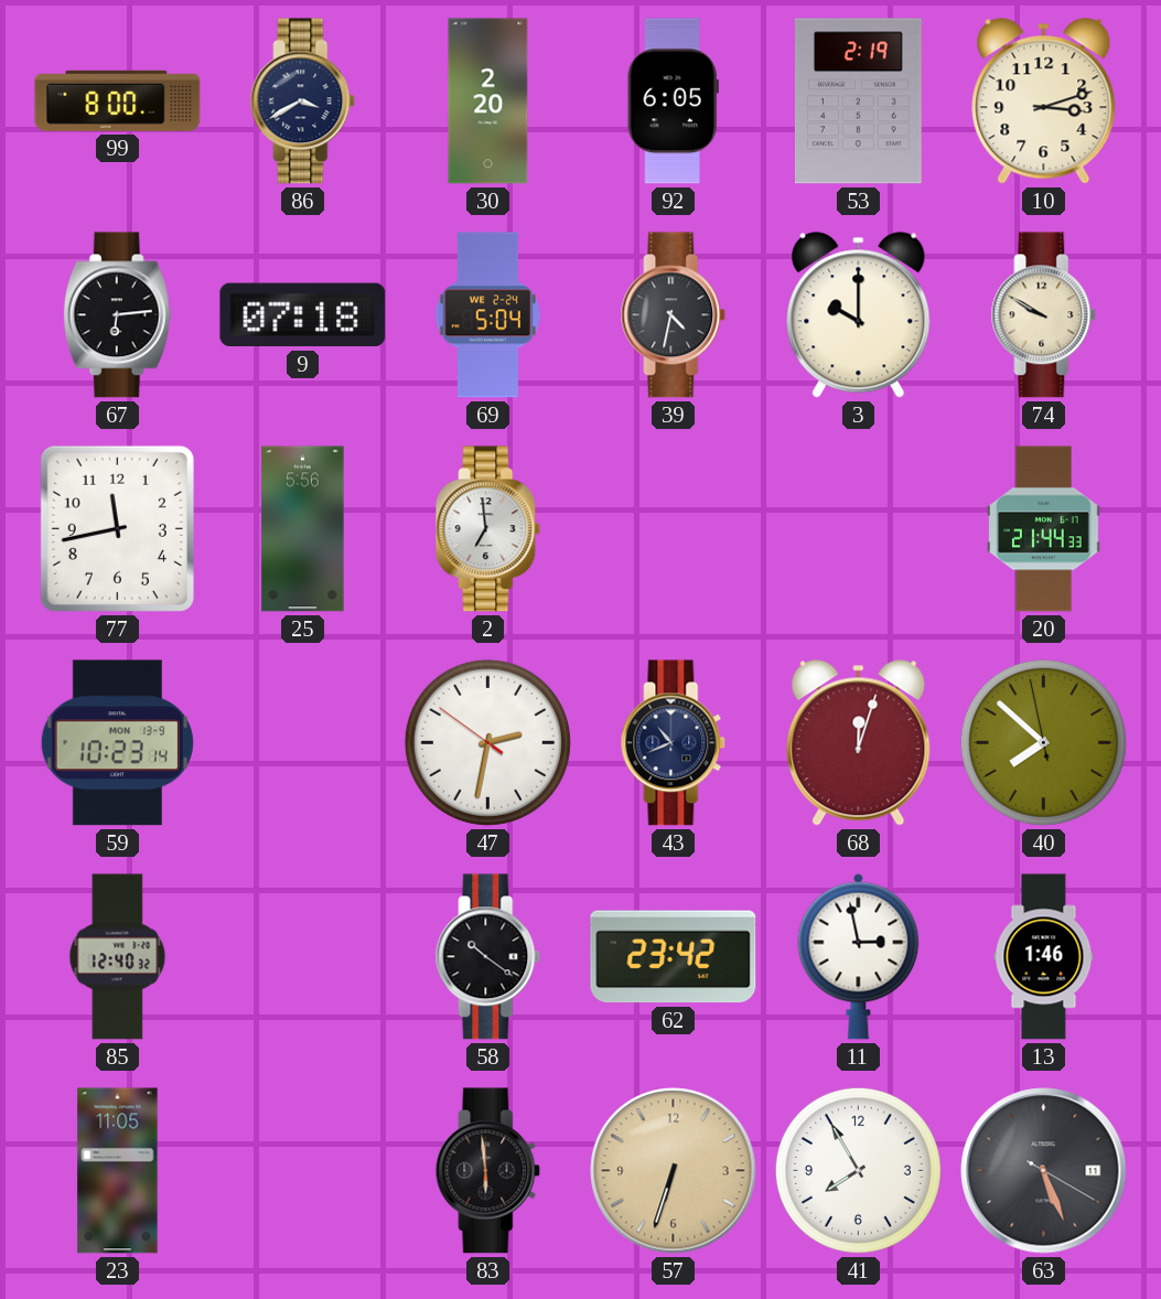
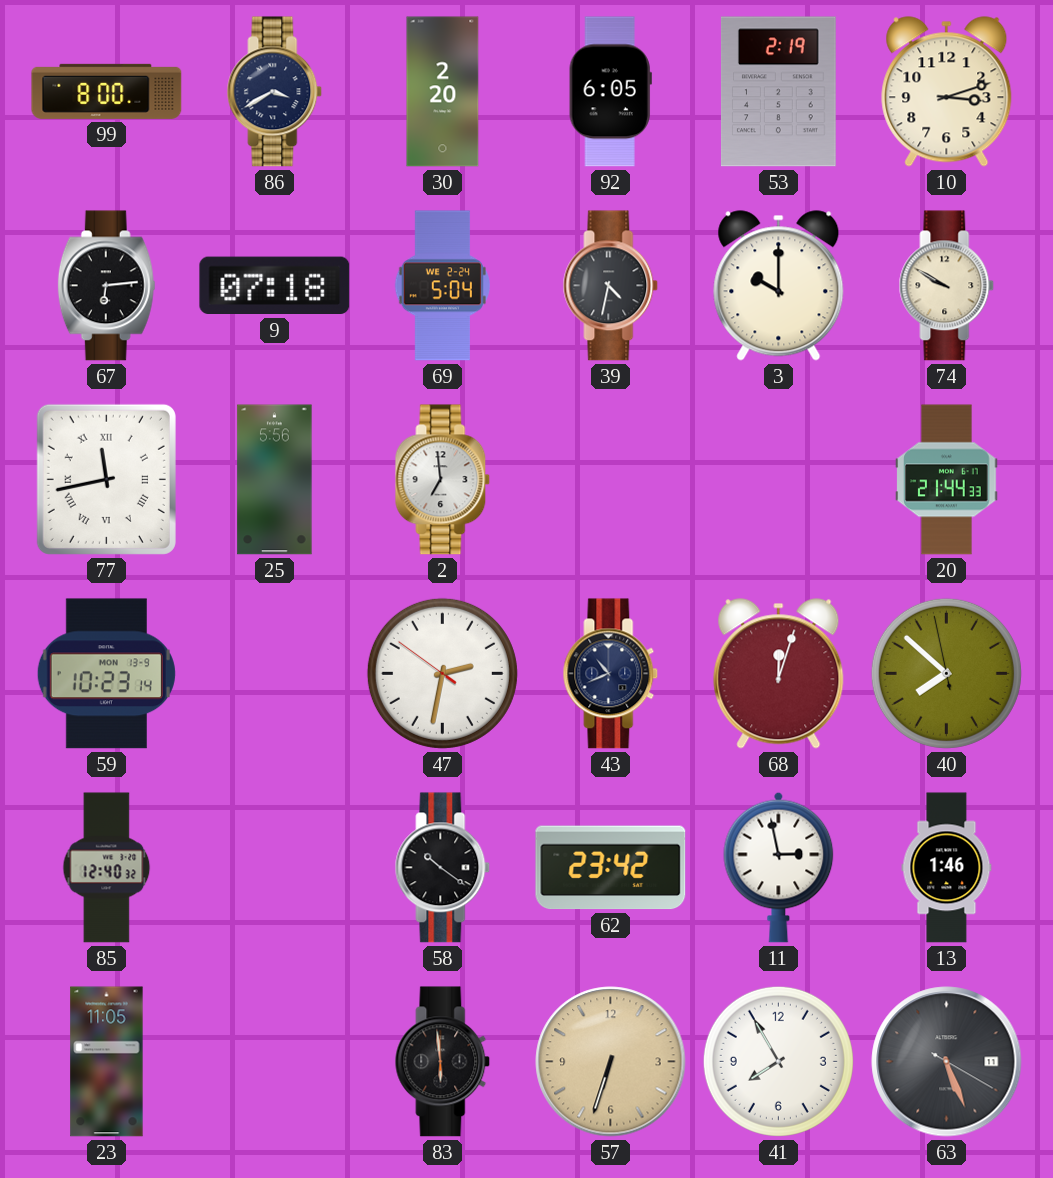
77 numerals: Arabic -> Roman (106, 479)
